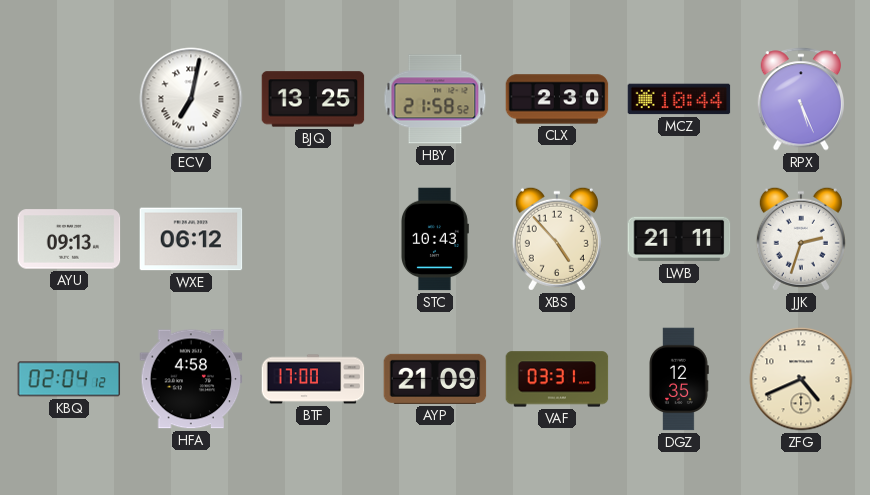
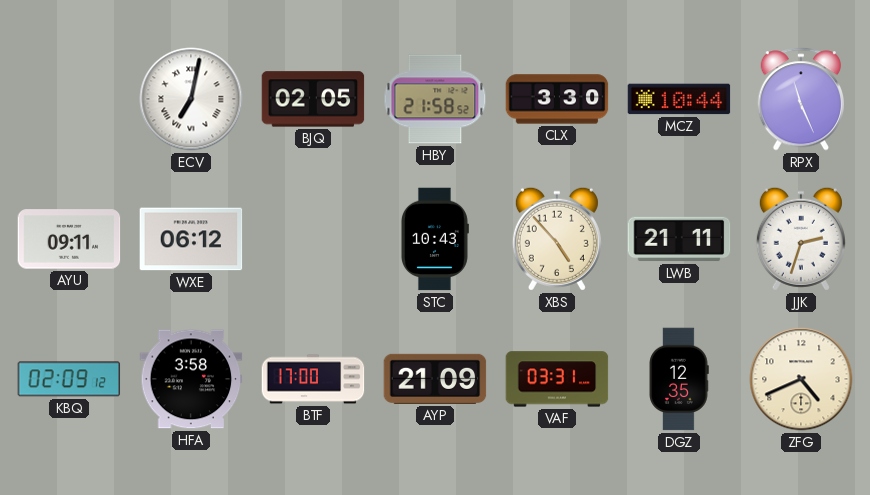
BJQ: 13:25 -> 02:05 (313, 99)
CLX: 2:30 -> 3:30 (557, 99)
RPX: 5:26 -> 11:26 (800, 99)
AYU: 09:13 -> 09:11 (69, 239)
KBQ: 02:04 -> 02:09 (69, 379)
HFA: 4:58 -> 3:58 (191, 379)
